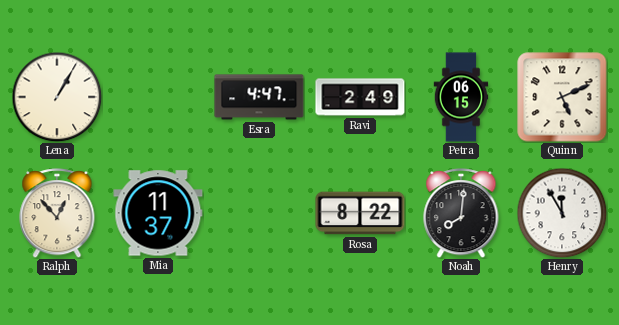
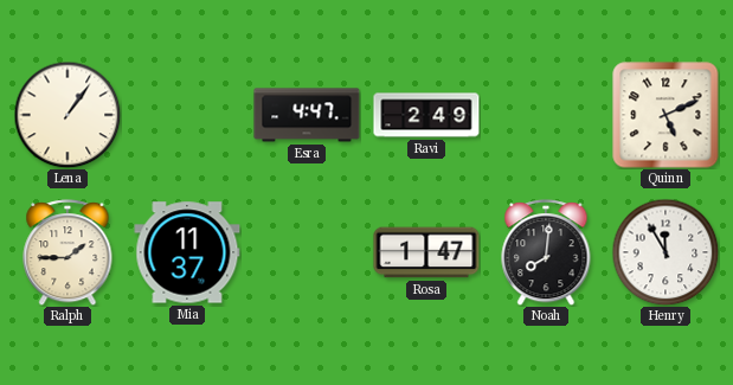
Lena: 1:05 -> 1:06 (67, 115)
Petra: 06:15 -> none (461, 97)
Ralph: 12:53 -> 1:45 (67, 252)
Rosa: 8:22 -> 1:47 (426, 252)
